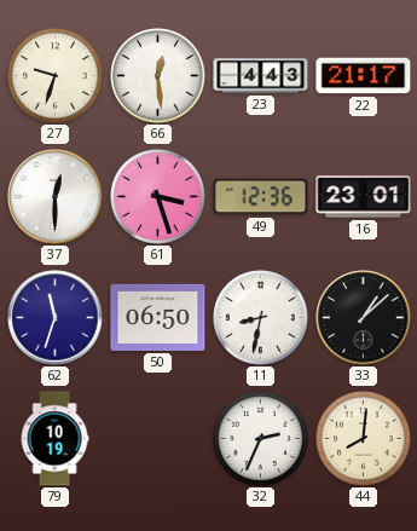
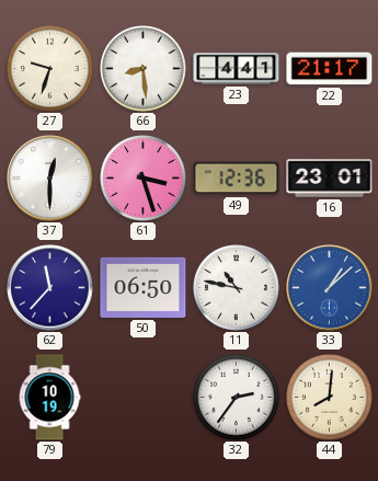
66: 12:29 -> 8:29 (144, 69)
23: 4:43 -> 4:41 (237, 69)
62: 11:33 -> 11:37 (50, 288)
11: 8:32 -> 10:47 (237, 288)
33 dial: black -> blue (330, 288)
32: 2:34 -> 2:36 (237, 398)
